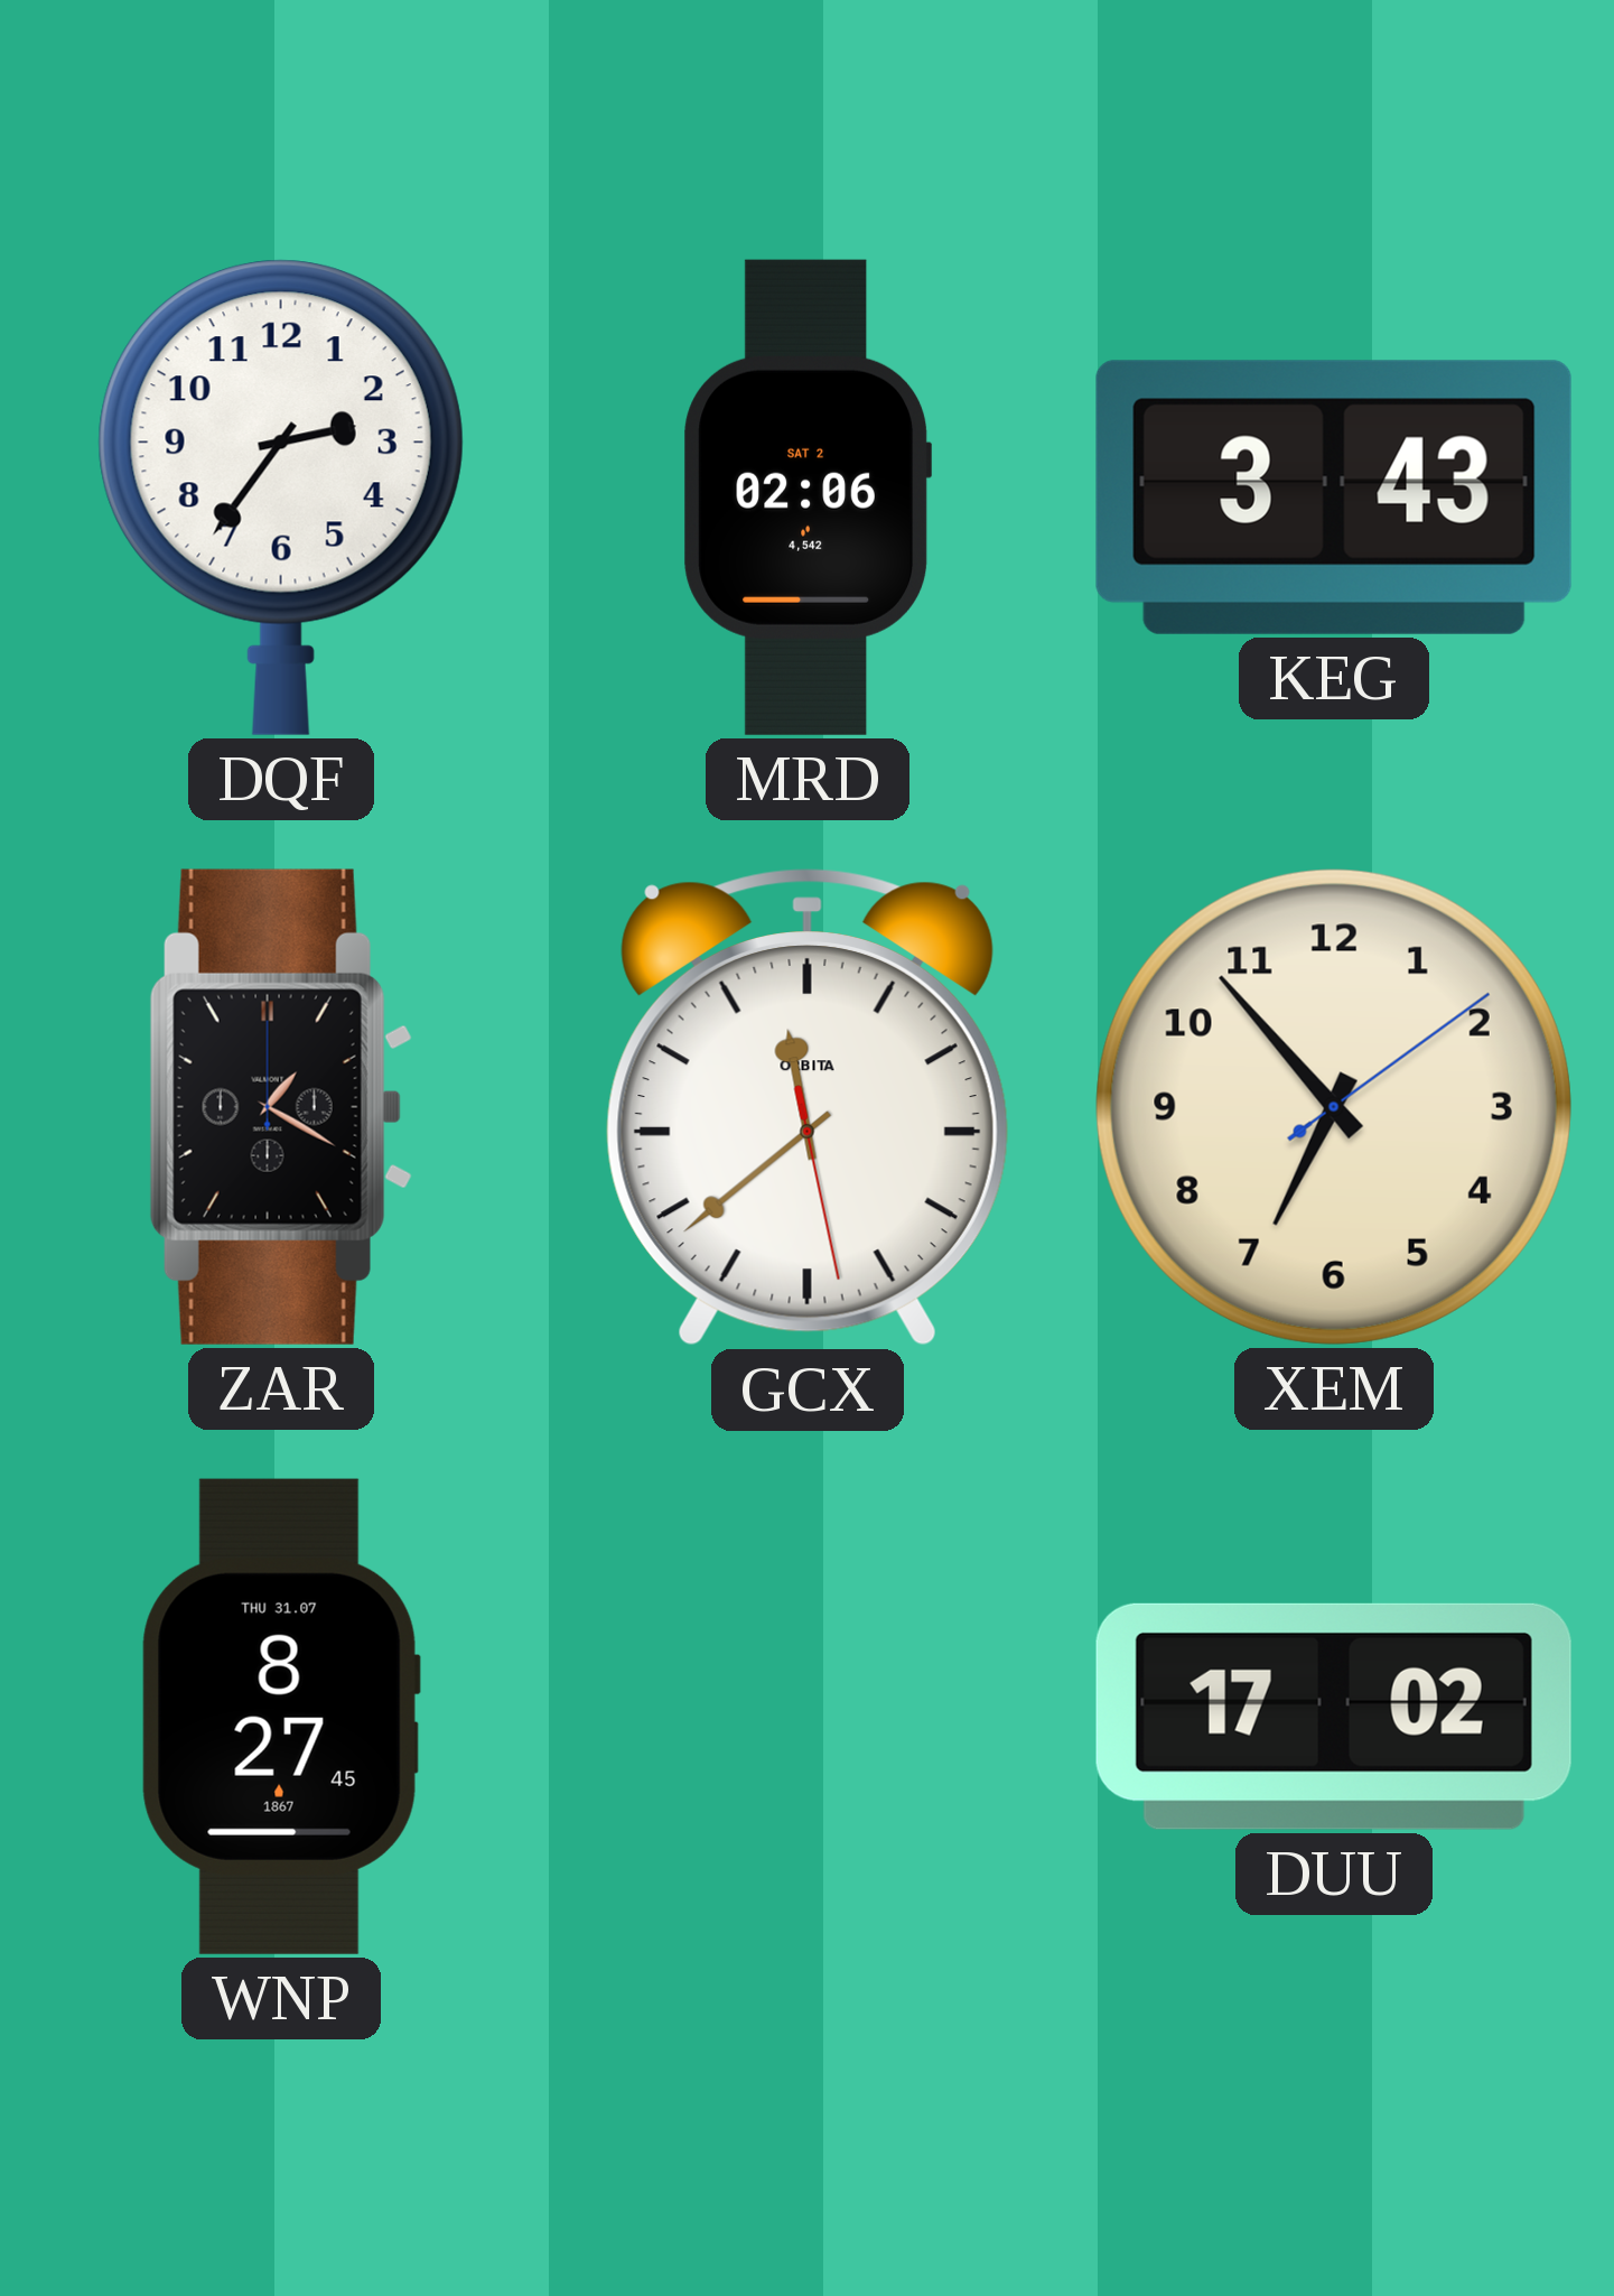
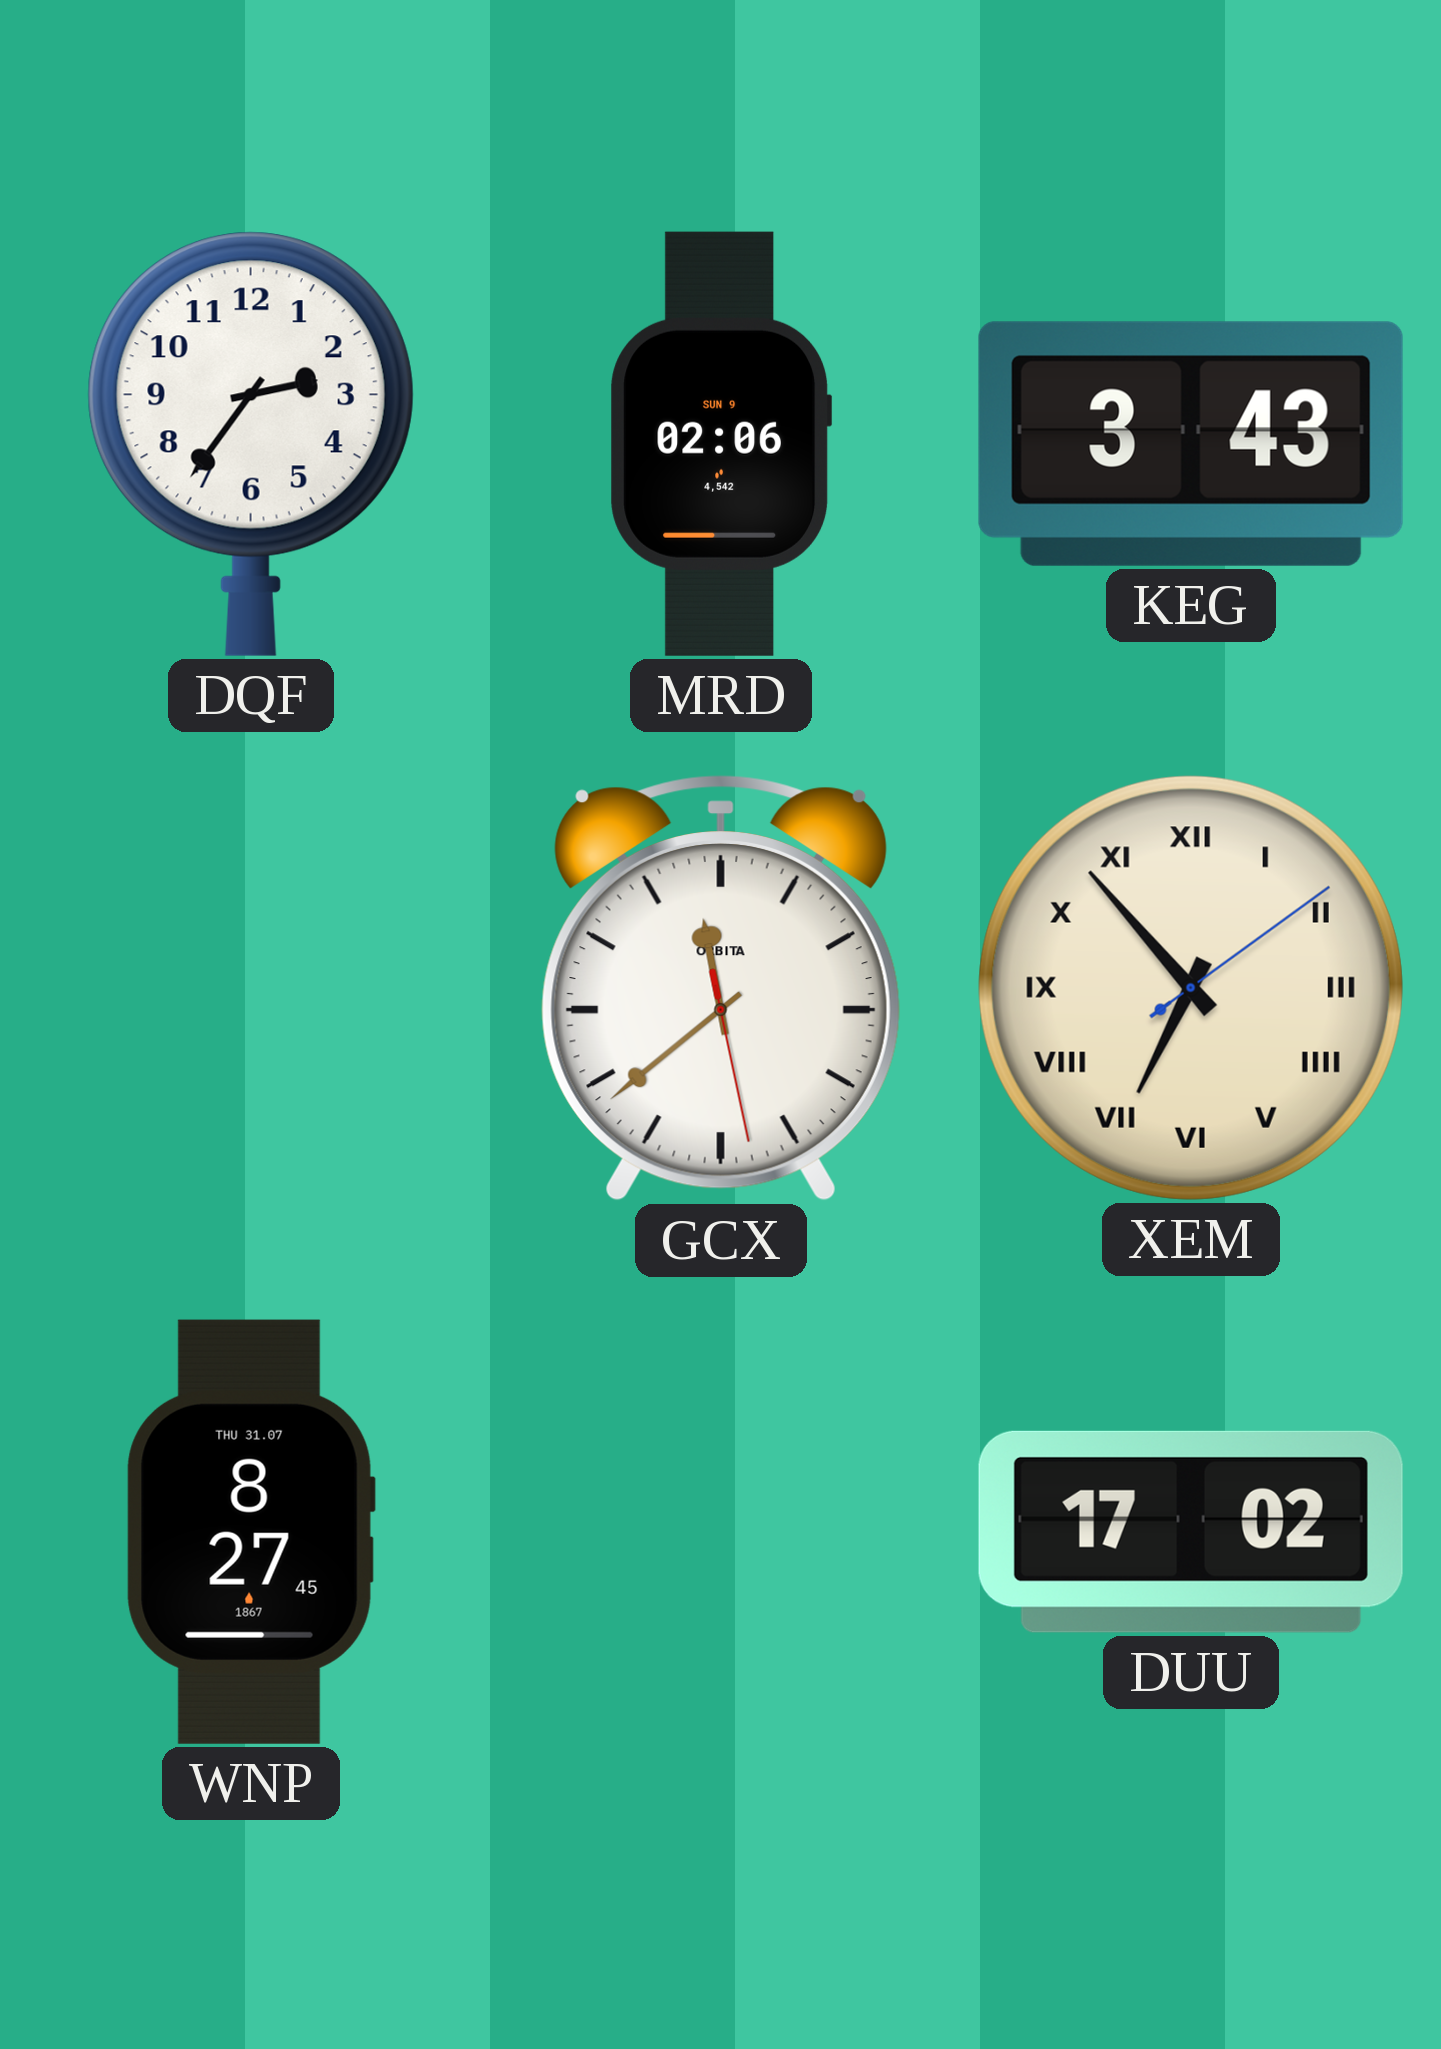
MRD date: SAT 2 -> SUN 9 (721, 444)
ZAR: 1:20 -> none (281, 1107)
XEM numerals: Arabic -> Roman (1191, 988)
